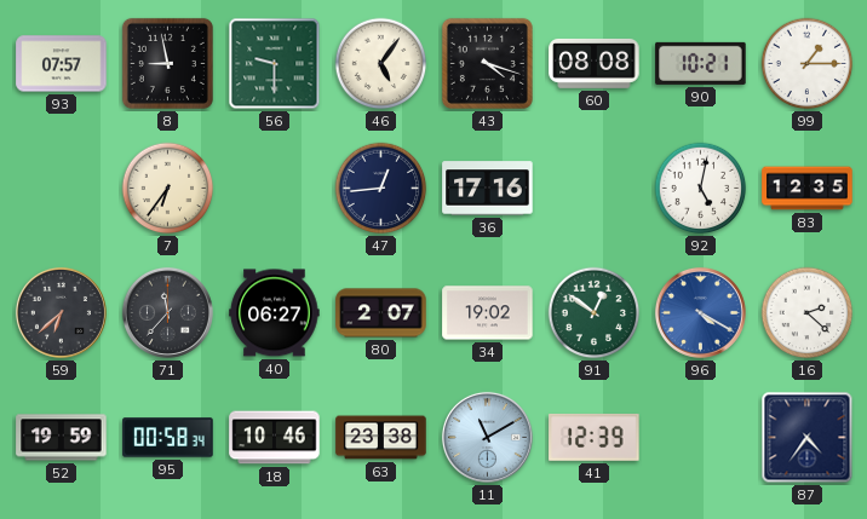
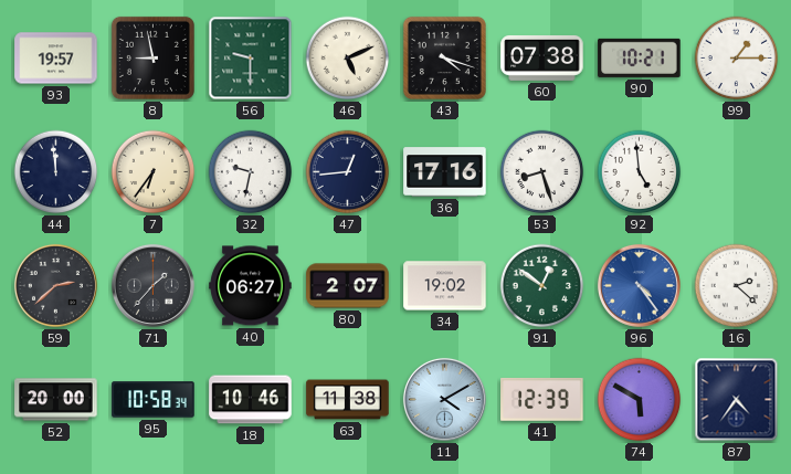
93: 07:57 -> 19:57 (56, 59)
46: 5:06 -> 5:11 (348, 59)
60: 08:08 -> 07:38 (542, 57)
44: none -> 11:59 (56, 172)
32: none -> 9:32 (251, 172)
53: none -> 8:27 (542, 172)
92: 5:02 -> 4:59 (640, 172)
83: 12:35 -> none (808, 189)
59: 6:38 -> 2:38 (55, 285)
71: 11:37 -> 1:37 (152, 285)
96: 4:20 -> 4:24 (639, 285)
52: 19:59 -> 20:00 (56, 400)
95: 00:58 -> 10:58 (154, 400)
63: 23:38 -> 11:38 (348, 400)
11: 11:10 -> 4:10 (444, 399)
74: none -> 5:50 (640, 400)
